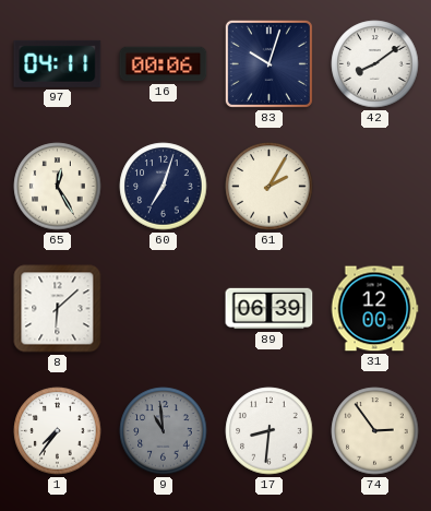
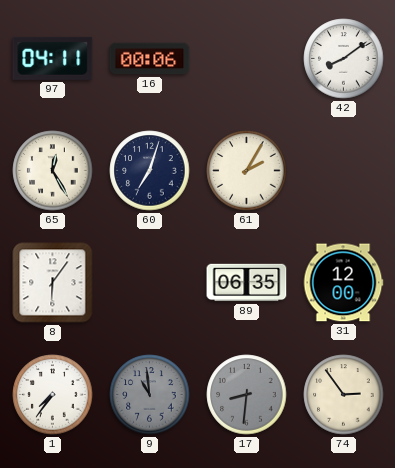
83: 10:03 -> none (268, 63)
8: 6:08 -> 6:06 (53, 283)
89: 06:39 -> 06:35 (247, 283)
17 dial: white -> grey (247, 395)
